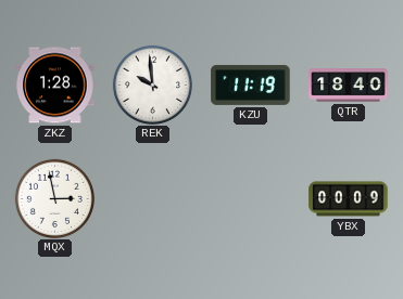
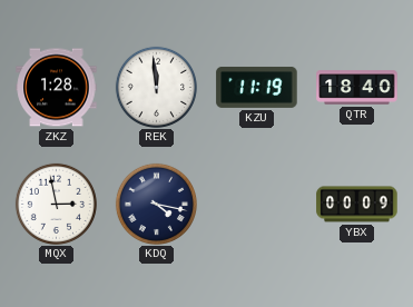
REK: 9:59 -> 11:59 (156, 87)
KDQ: none -> 4:17 (156, 204)
